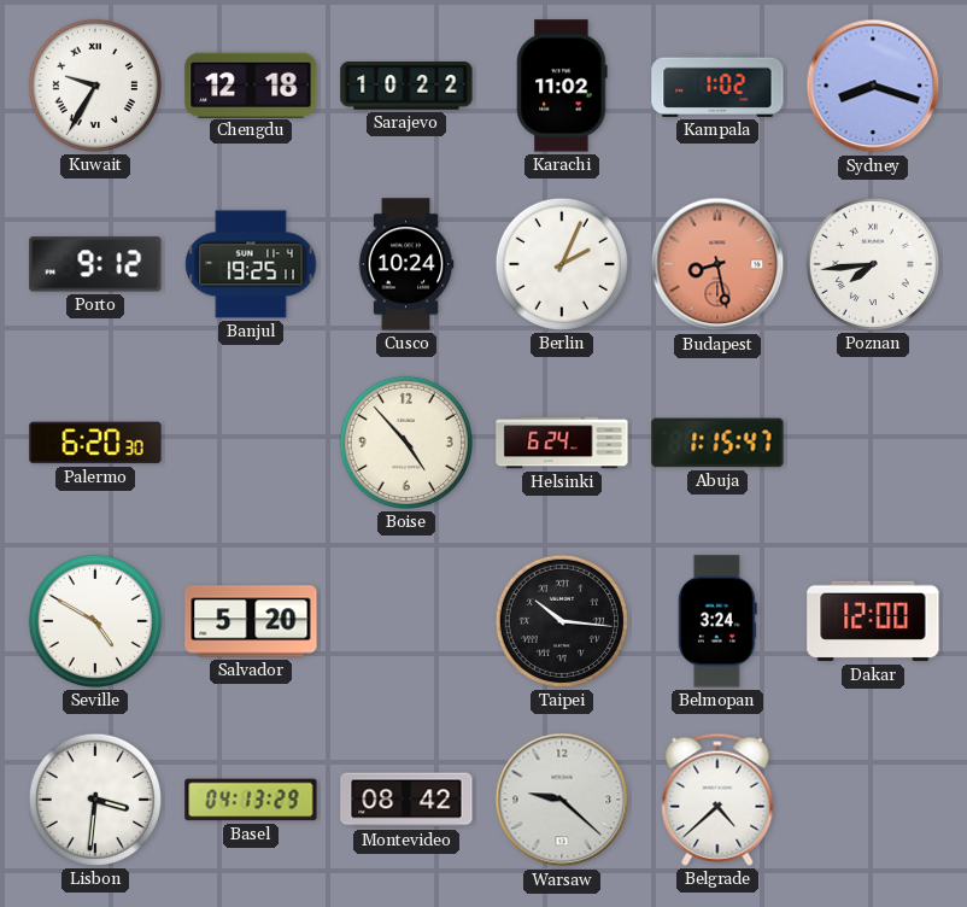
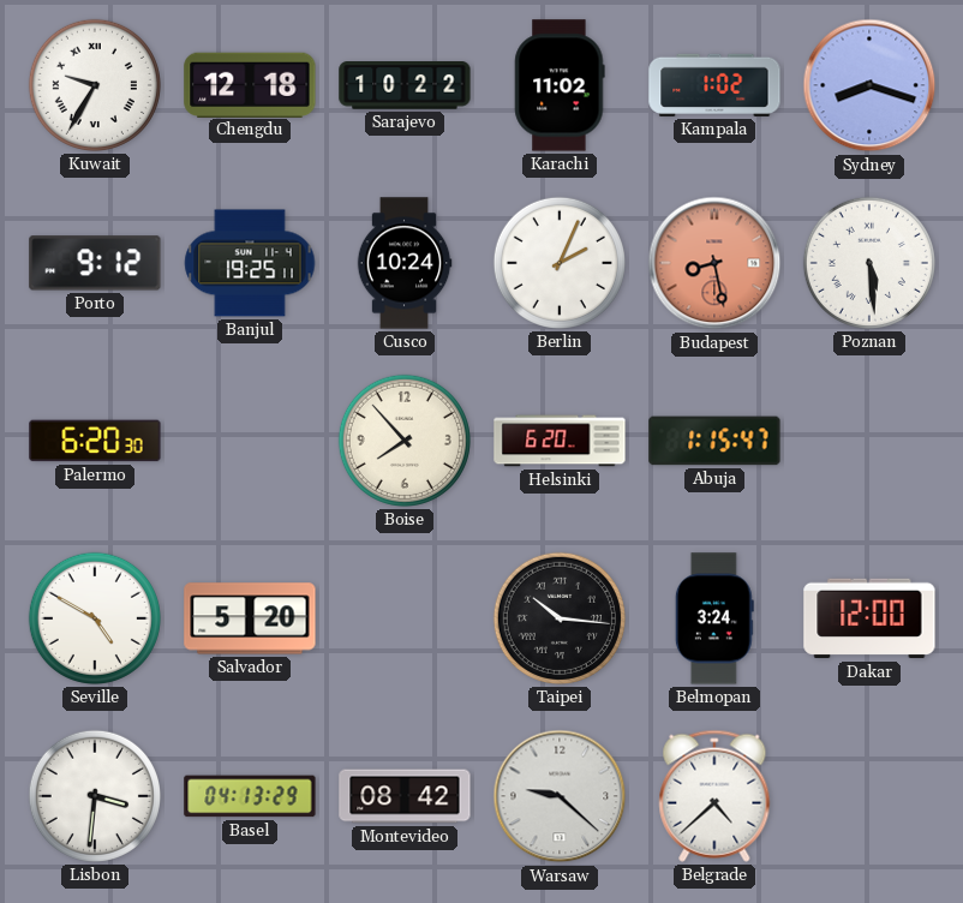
Poznan: 7:44 -> 5:29 (869, 263)
Boise: 4:53 -> 7:53 (405, 441)
Helsinki: 6:24 -> 6:20 (560, 441)
